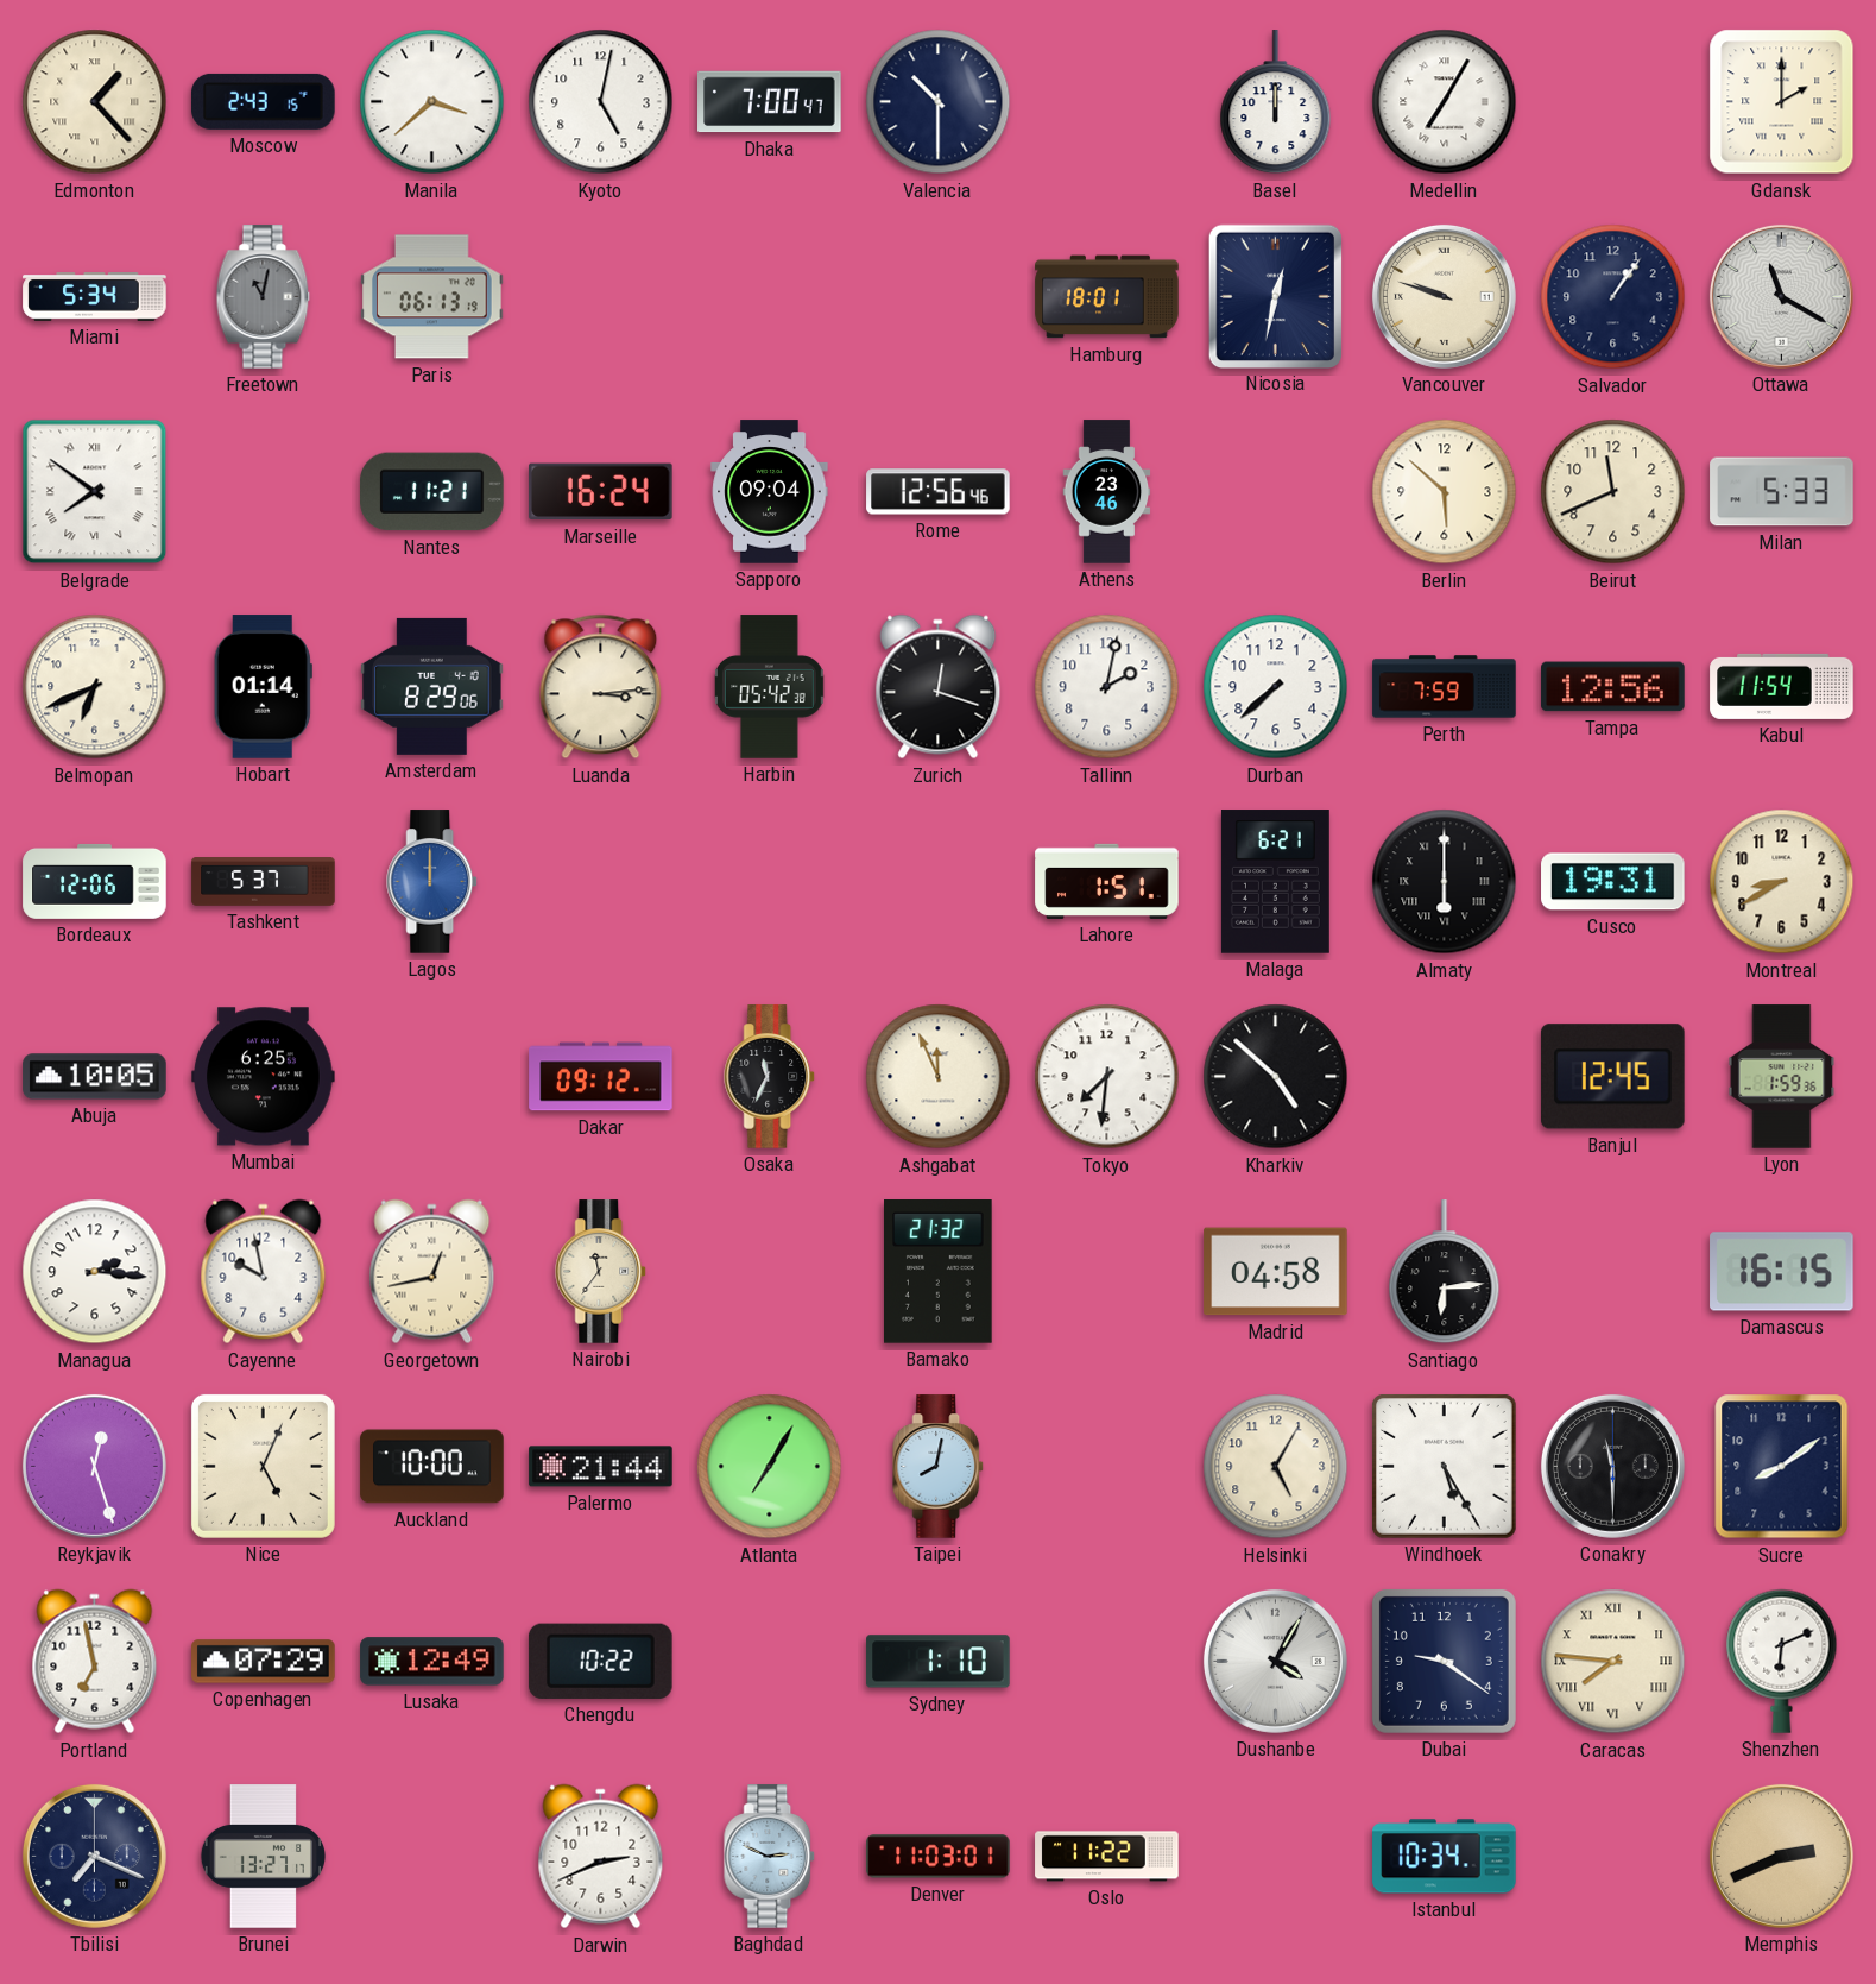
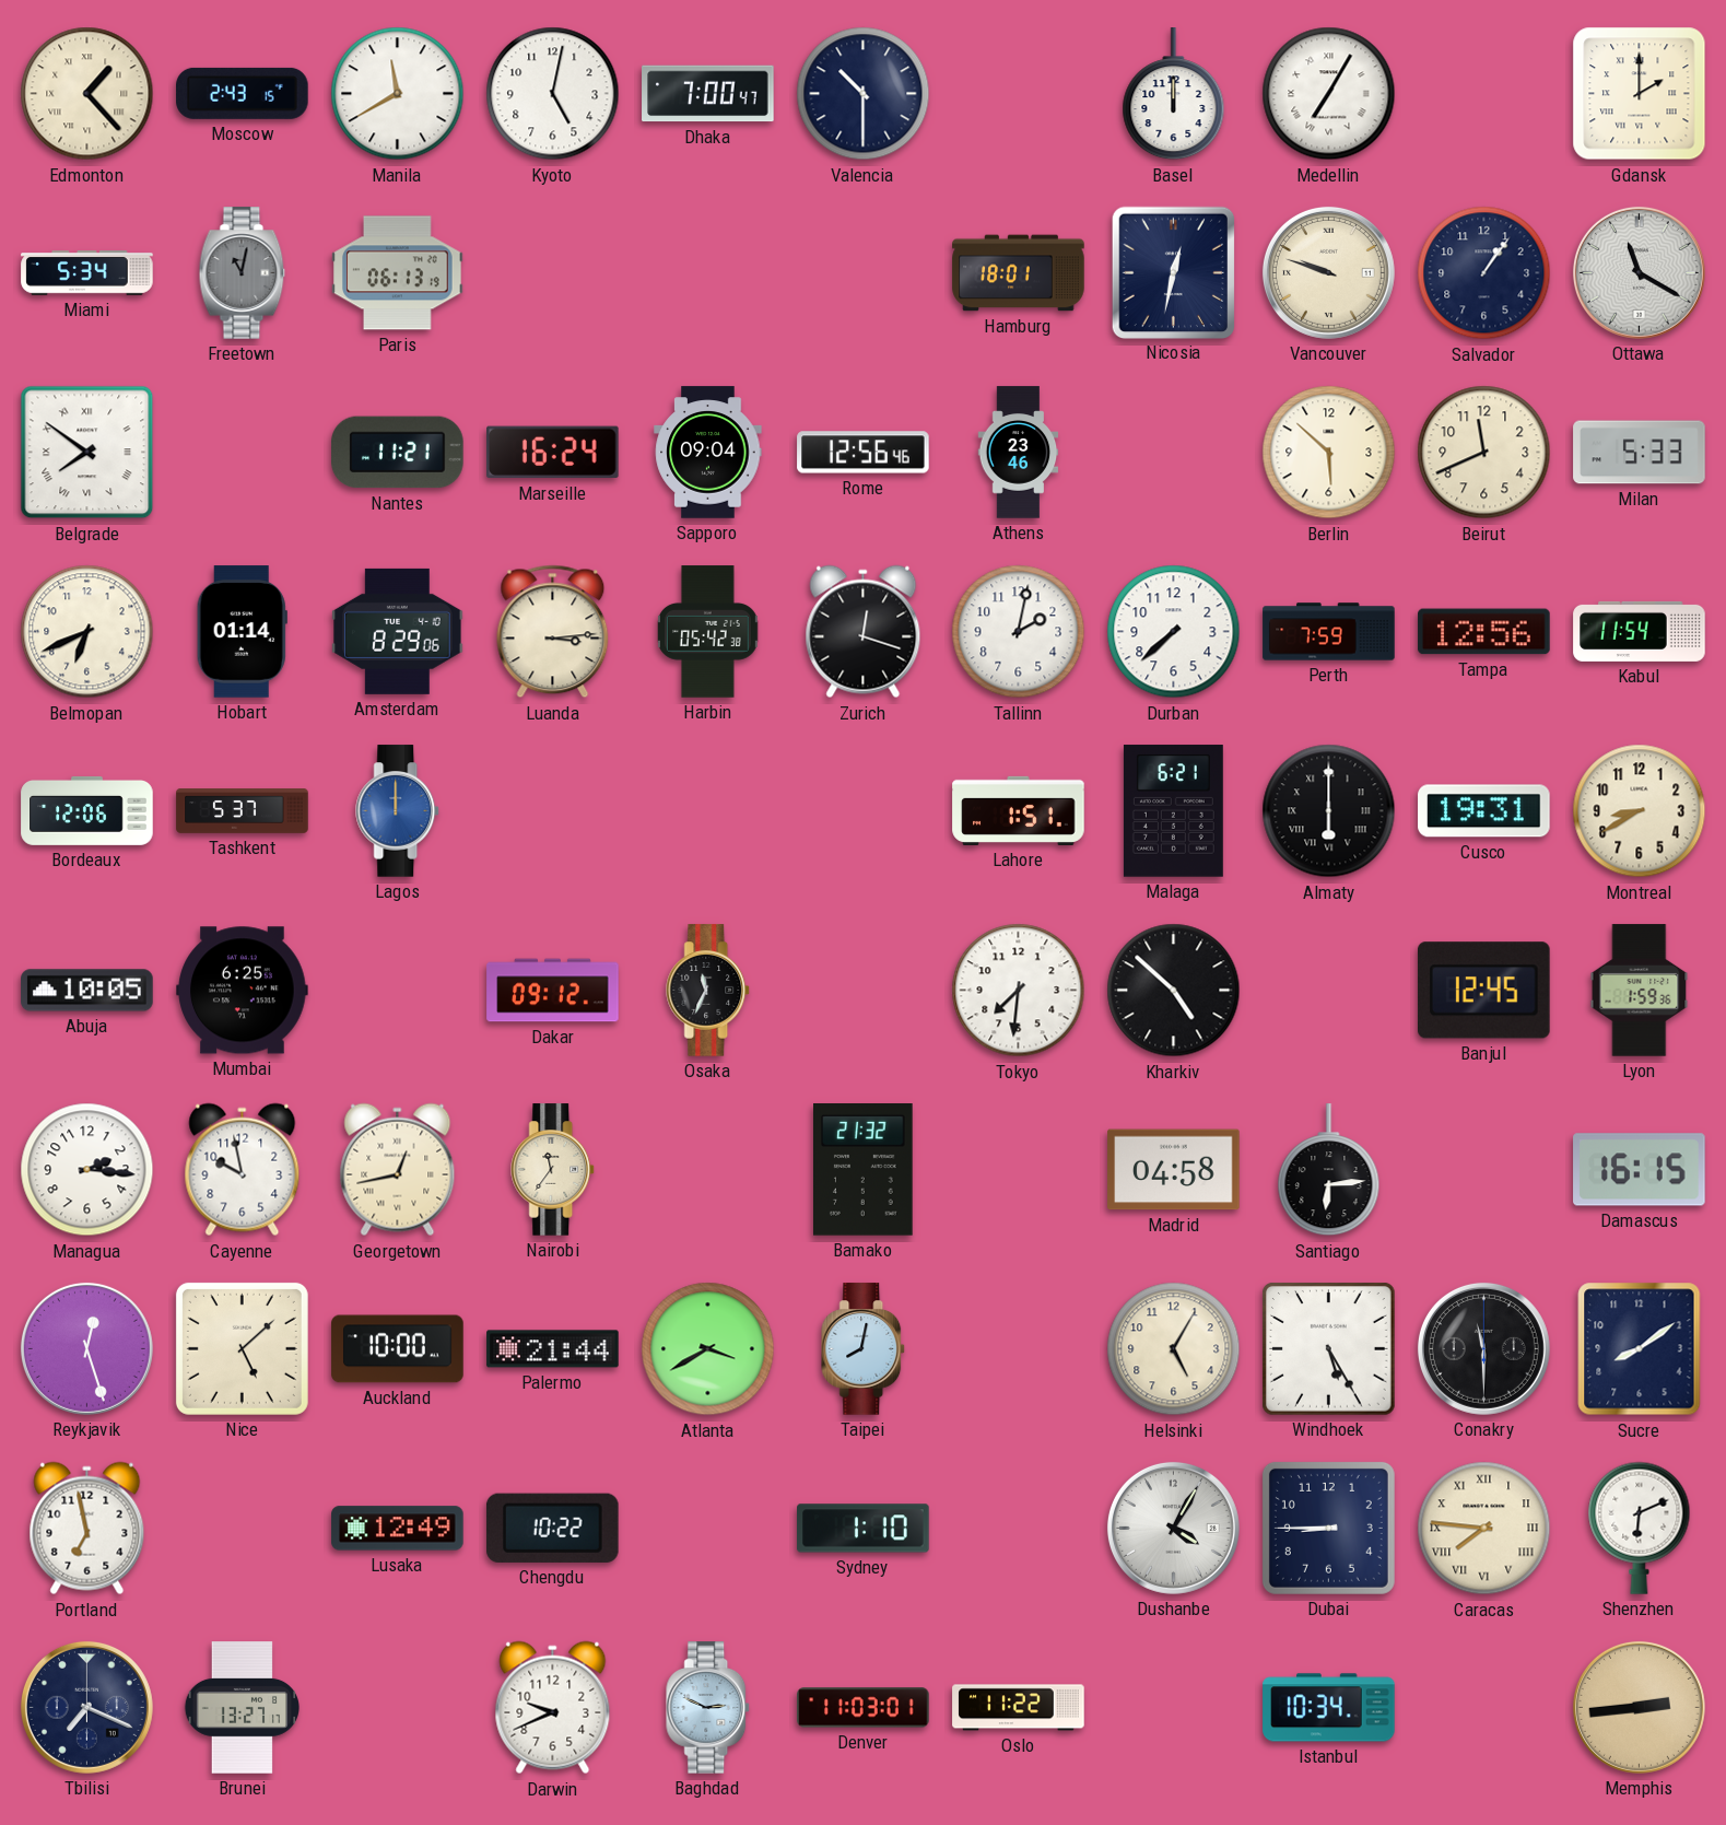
Manila: 3:38 -> 11:40 (398, 94)
Ashgabat: 11:56 -> none (939, 1077)
Nice: 5:04 -> 5:08 (242, 1348)
Atlanta: 7:05 -> 3:40 (708, 1349)
Copenhagen: 07:29 -> none (264, 1662)
Dubai: 9:21 -> 8:45 (1328, 1528)
Darwin: 2:41 -> 9:41 (553, 1708)
Memphis: 2:41 -> 2:44 (1639, 1707)
